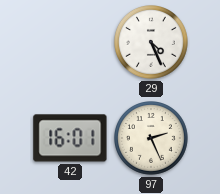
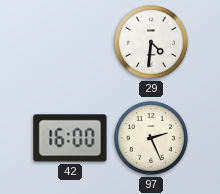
29: 4:26 -> 4:31 (152, 43)
42: 16:01 -> 16:00 (70, 138)
